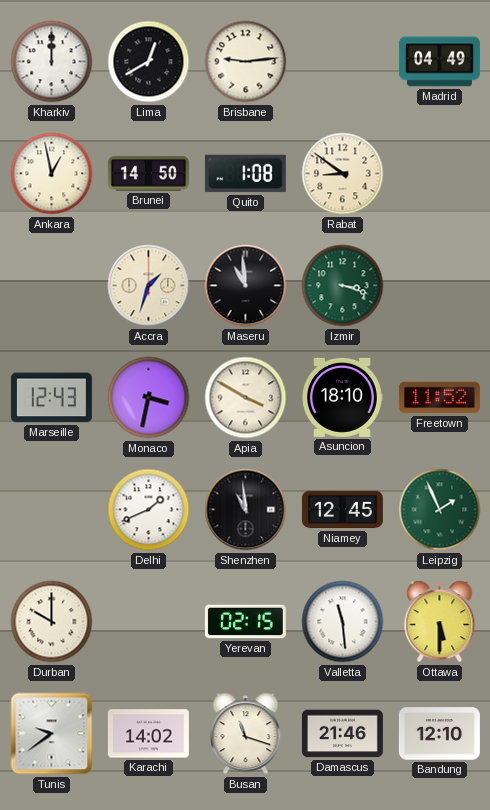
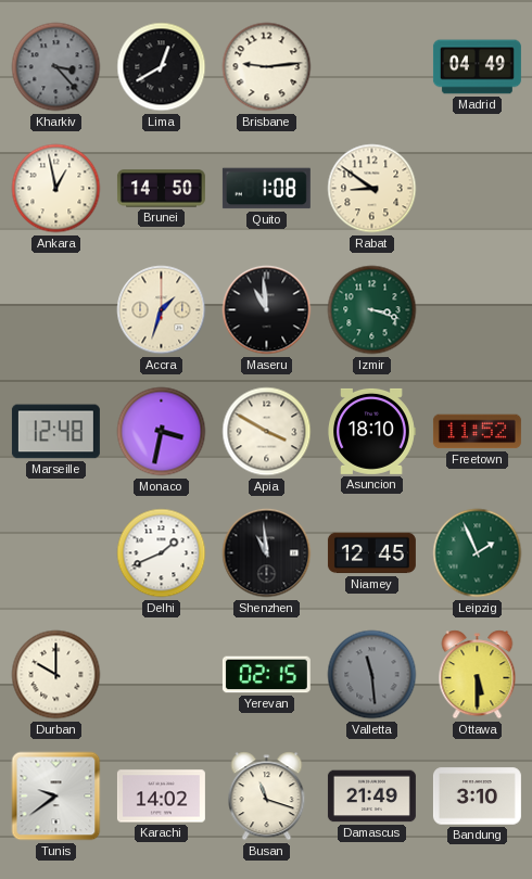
Kharkiv: 12:00 -> 3:23 (56, 67)
Kharkiv dial: white -> grey (56, 67)
Marseille: 12:43 -> 12:48 (55, 432)
Valletta dial: white -> grey (372, 675)
Damascus: 21:46 -> 21:49 (371, 797)
Bandung: 12:10 -> 3:10 (477, 797)
